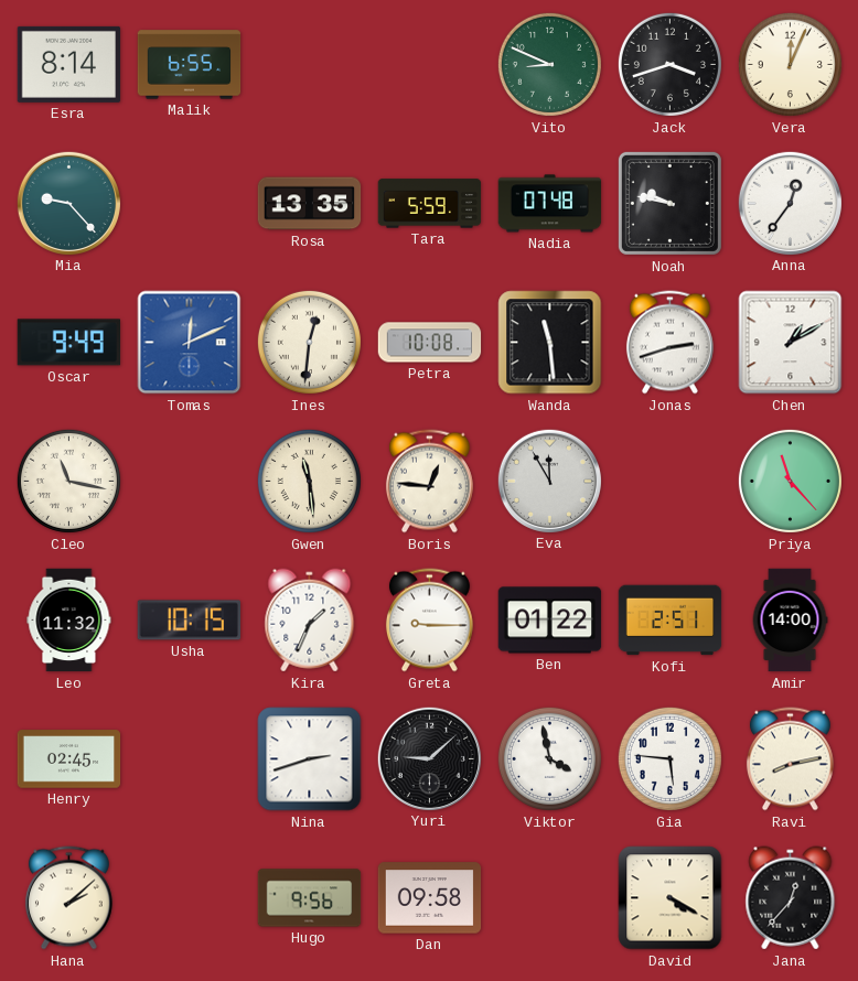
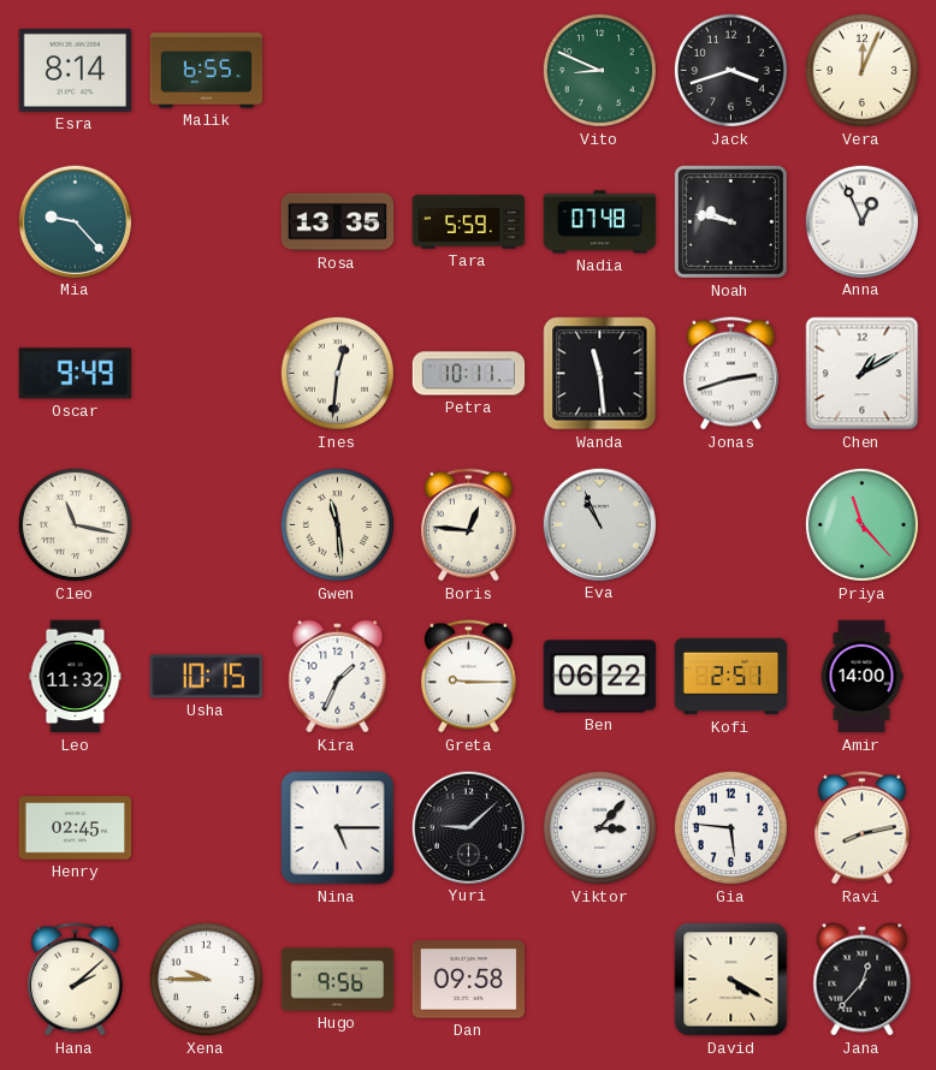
Anna: 12:36 -> 12:56 (861, 221)
Tomas: 12:11 -> none (190, 343)
Petra: 10:08 -> 10:11 (469, 374)
Eva: 11:55 -> 10:56 (599, 524)
Ben: 01:22 -> 06:22 (600, 677)
Nina: 2:42 -> 5:15 (338, 828)
Viktor: 3:58 -> 3:07 (599, 827)
Xena: none -> 9:45 (206, 979)
